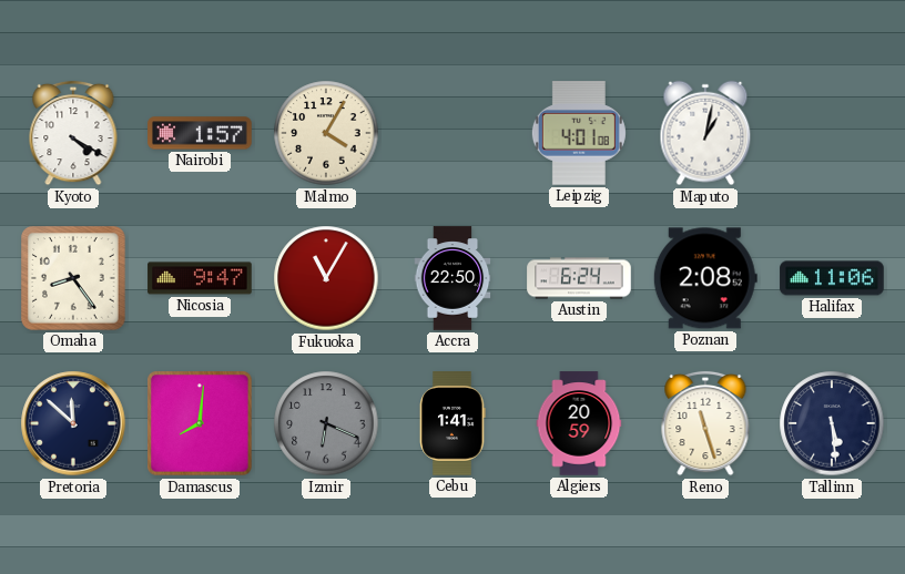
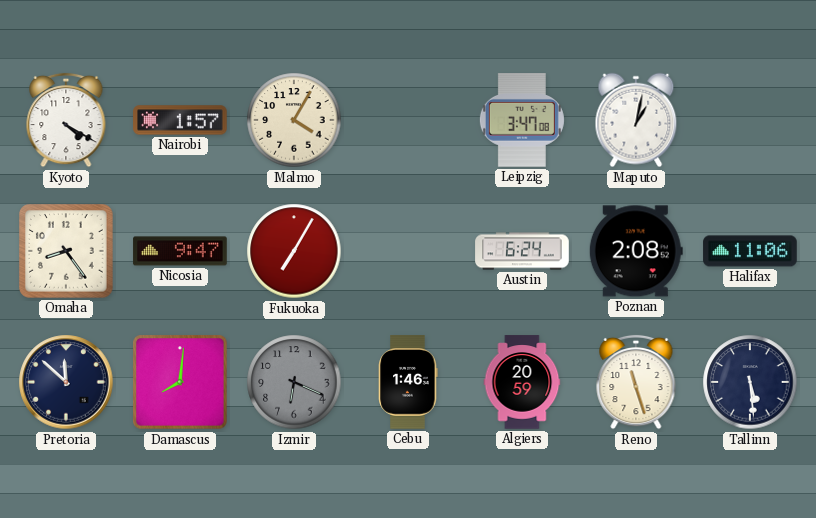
Leipzig: 4:01 -> 3:47 (522, 120)
Fukuoka: 11:05 -> 7:05 (294, 251)
Accra: 22:50 -> none (452, 278)
Cebu: 1:41 -> 1:46 (408, 382)
